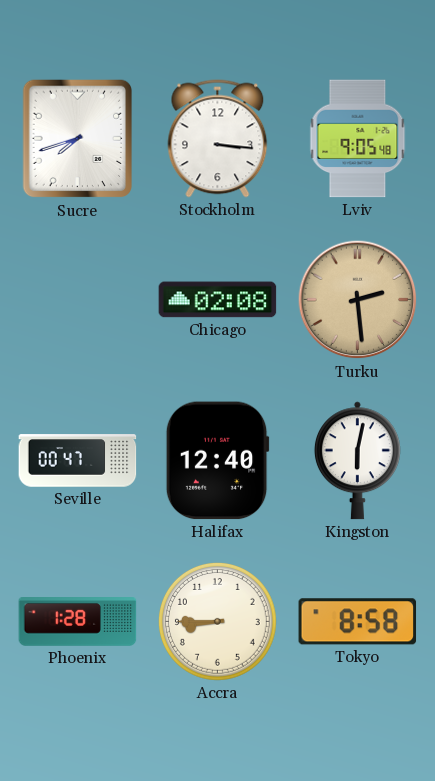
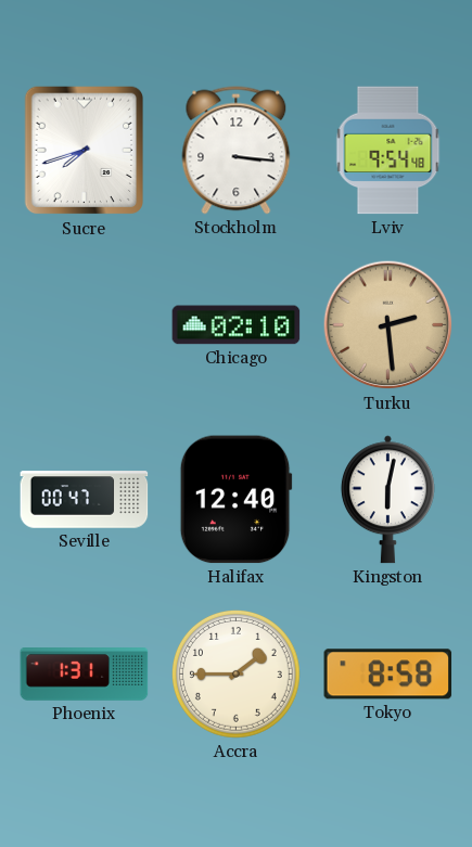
Lviv: 9:05 -> 9:54 (388, 151)
Chicago: 02:08 -> 02:10 (237, 325)
Phoenix: 1:28 -> 1:31 (85, 675)
Accra: 8:45 -> 1:45 (235, 673)
